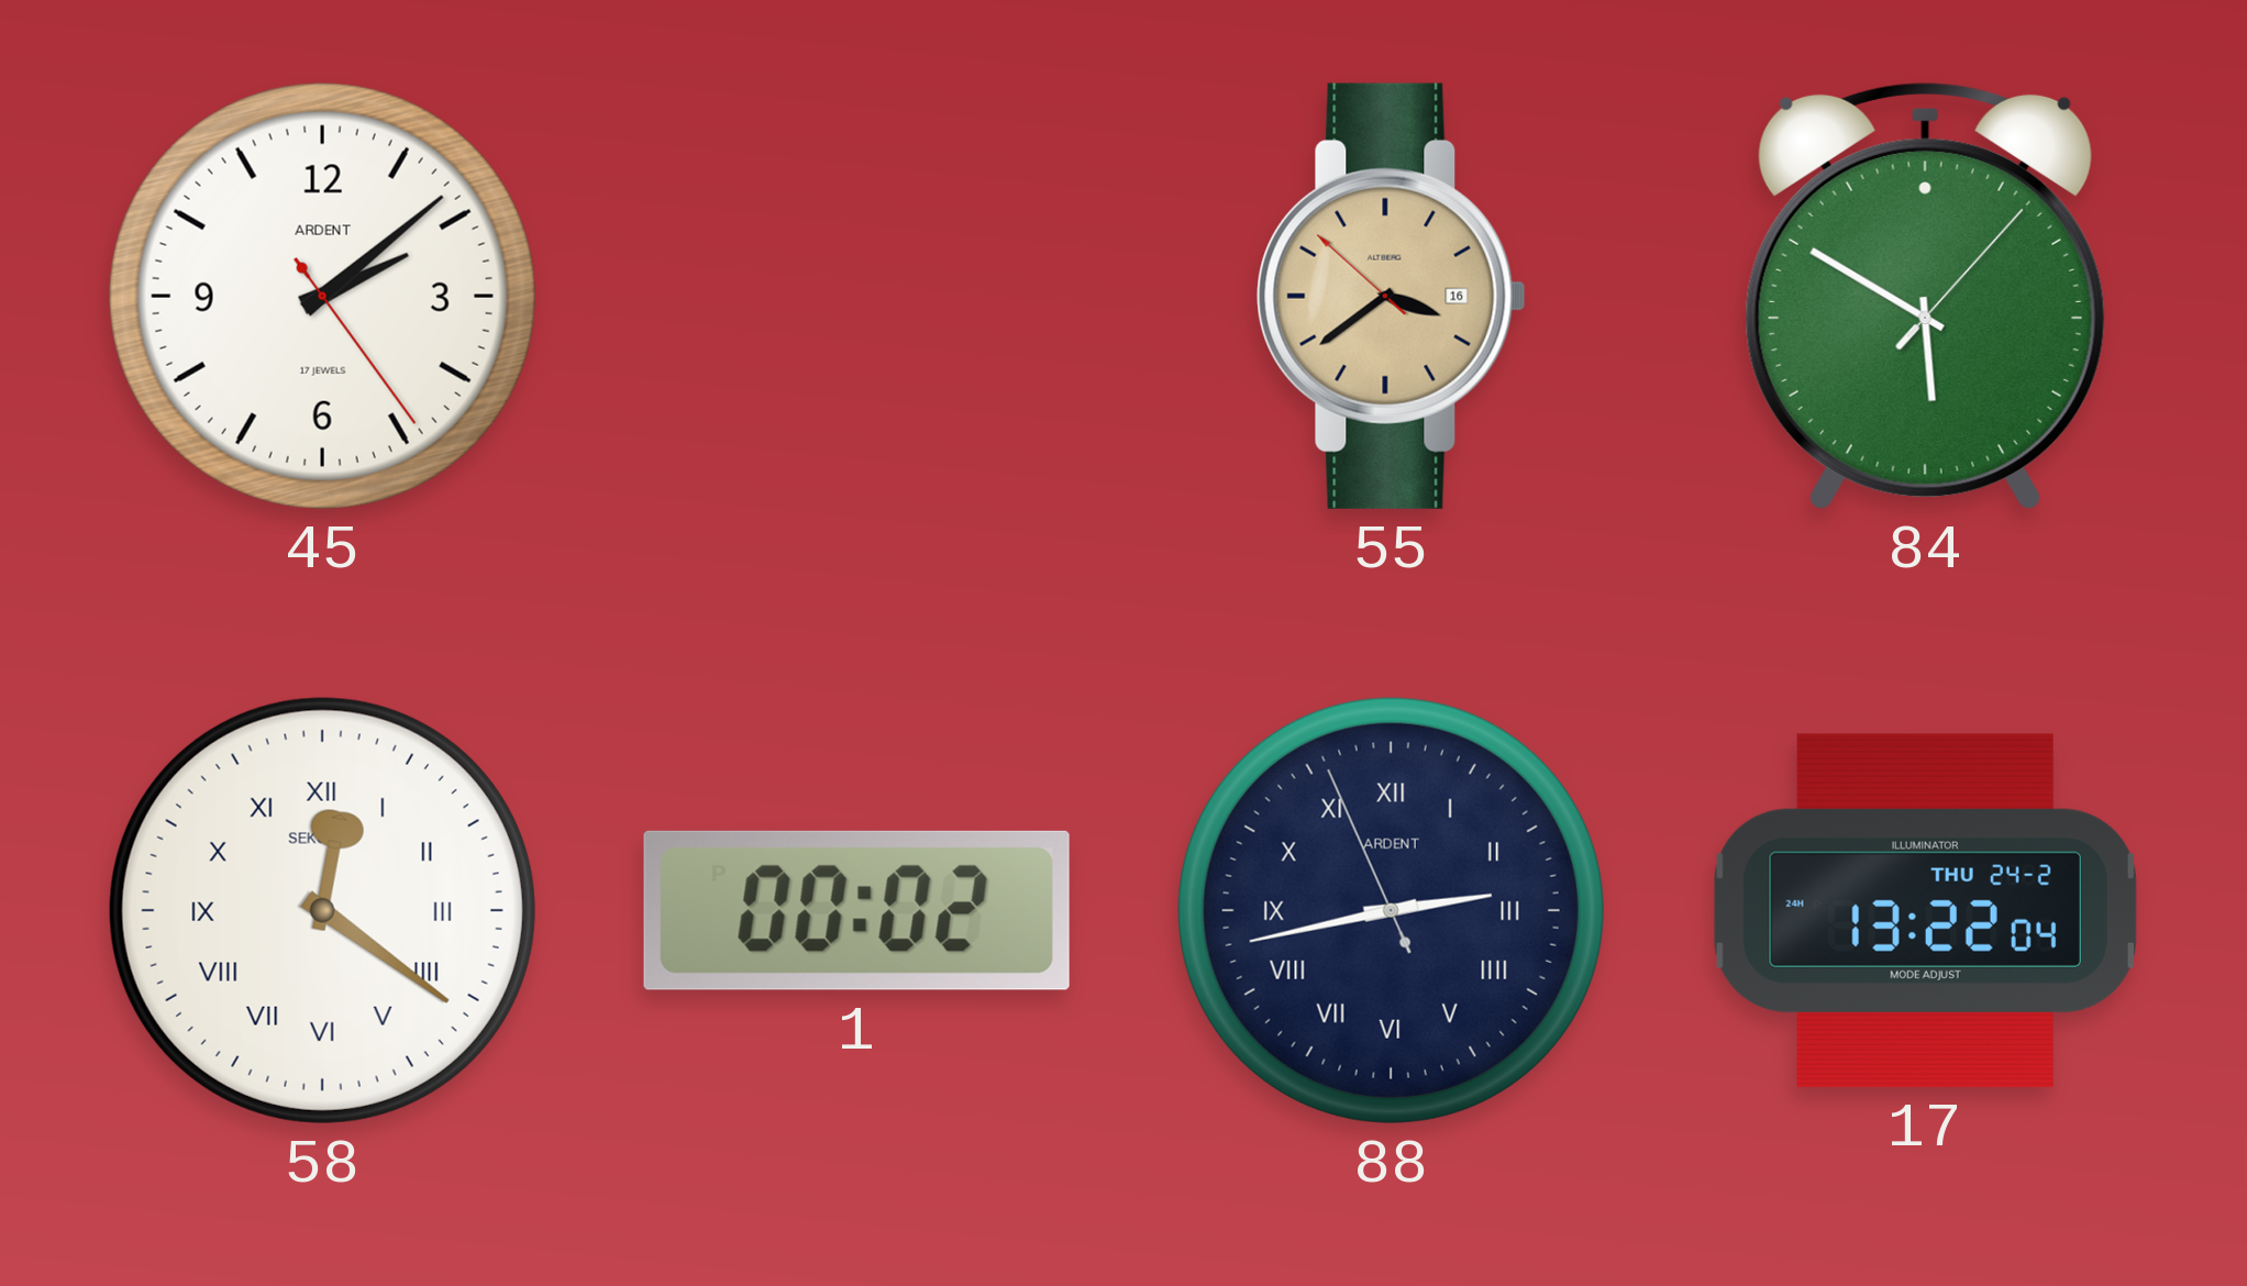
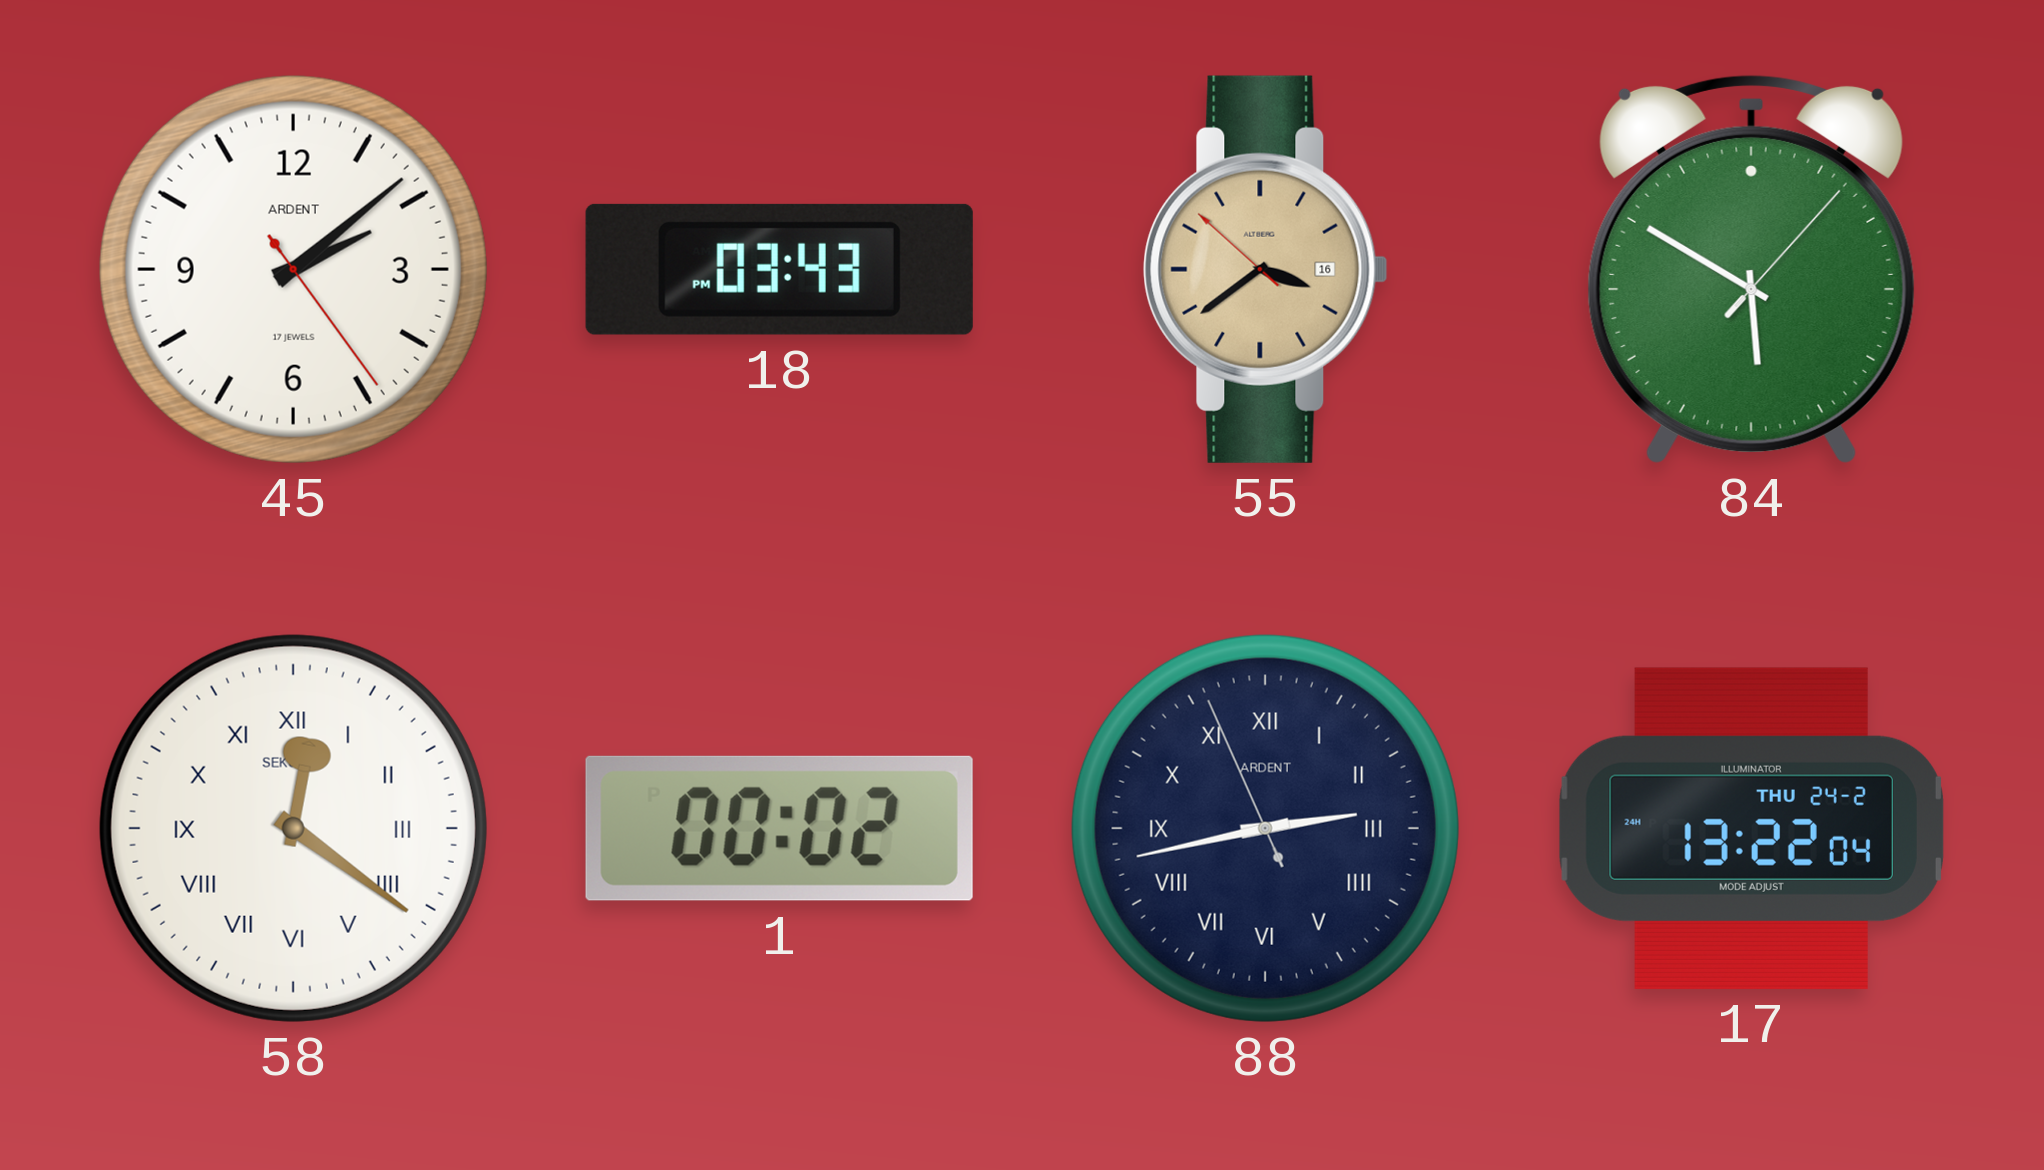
18: none -> 03:43 (779, 269)
